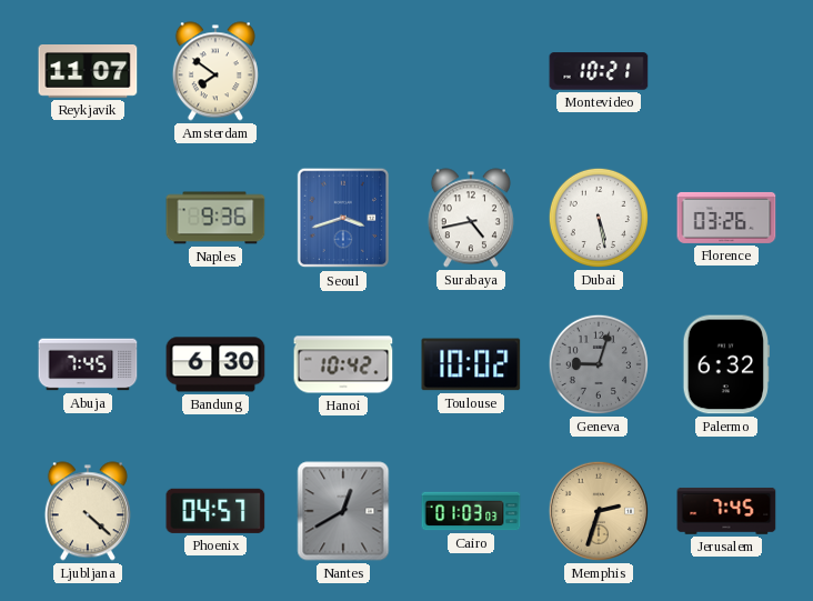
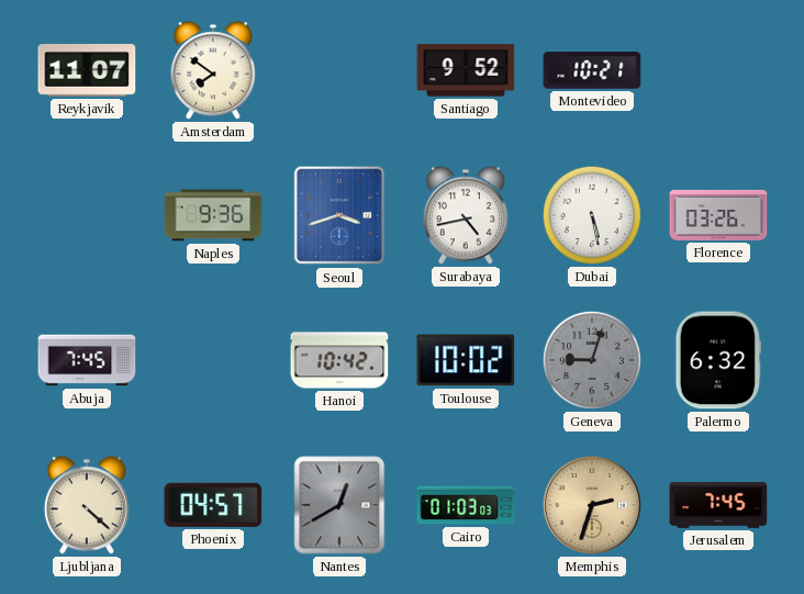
Santiago: none -> 9:52 (466, 70)
Bandung: 6:30 -> none (215, 364)
